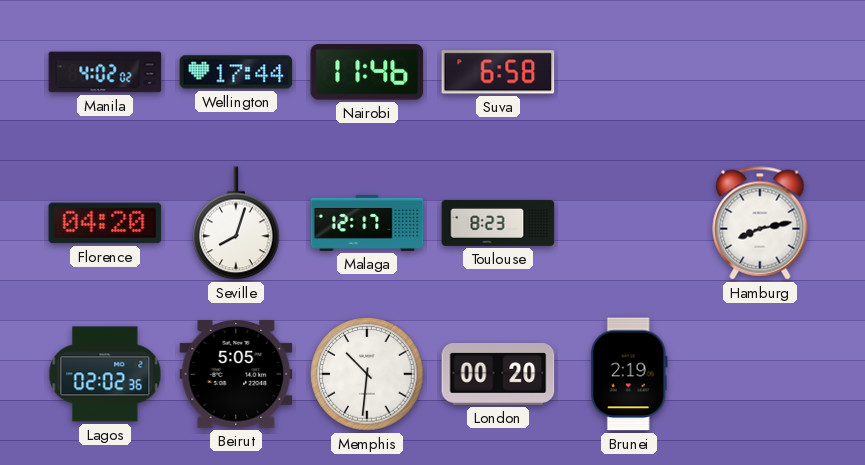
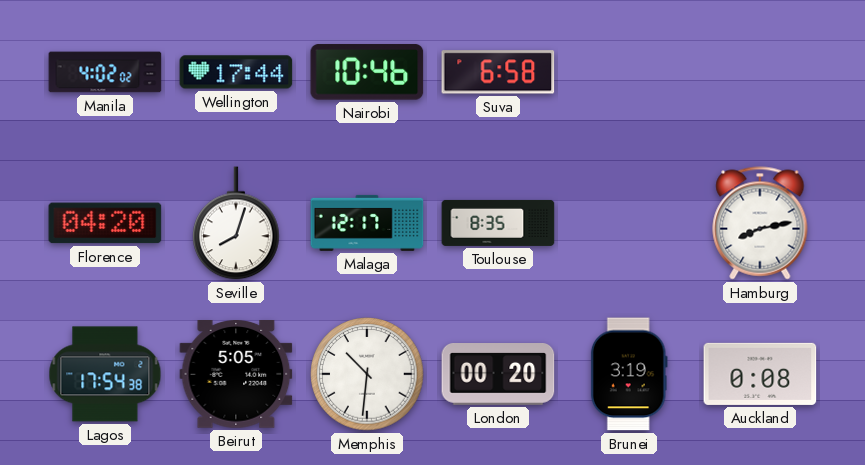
Nairobi: 11:46 -> 10:46 (367, 72)
Toulouse: 8:23 -> 8:35 (498, 223)
Lagos: 02:02 -> 17:54 (105, 374)
Brunei: 2:19 -> 3:19 (629, 374)
Auckland: none -> 0:08 (760, 374)
